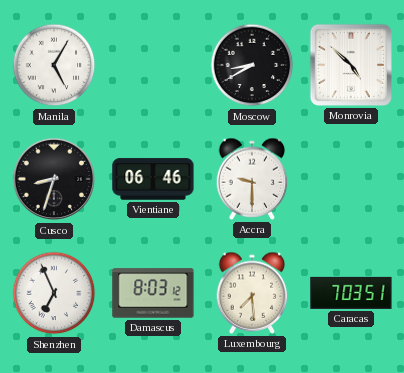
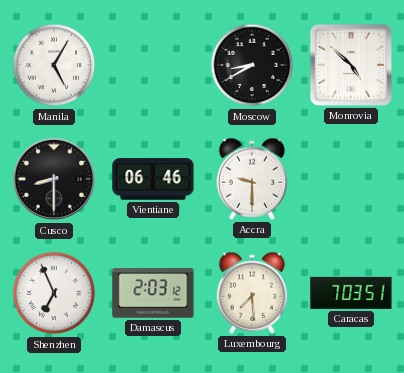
Cusco: 8:33 -> 8:30 (54, 179)
Damascus: 8:03 -> 2:03 (153, 293)
